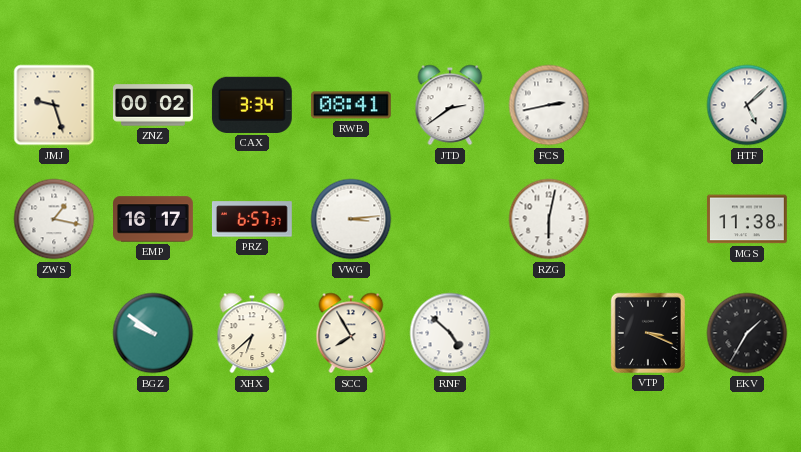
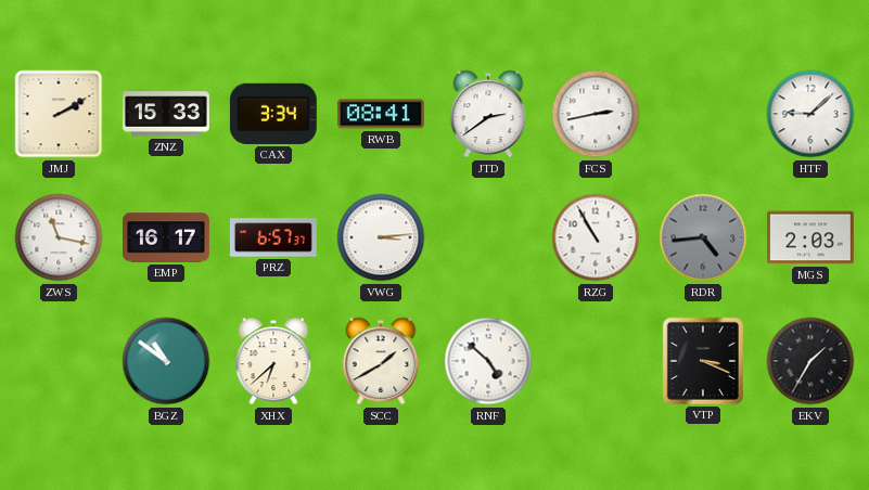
JMJ: 9:27 -> 2:10 (59, 114)
ZNZ: 00:02 -> 15:33 (167, 114)
HTF: 5:08 -> 9:08 (810, 114)
ZWS: 1:17 -> 11:17 (59, 237)
RZG: 6:02 -> 10:55 (596, 237)
RDR: none -> 4:44 (703, 237)
MGS: 11:38 -> 2:03 (810, 237)
BGZ: 9:51 -> 10:51 (166, 361)
SCC: 7:55 -> 1:40 (381, 361)
